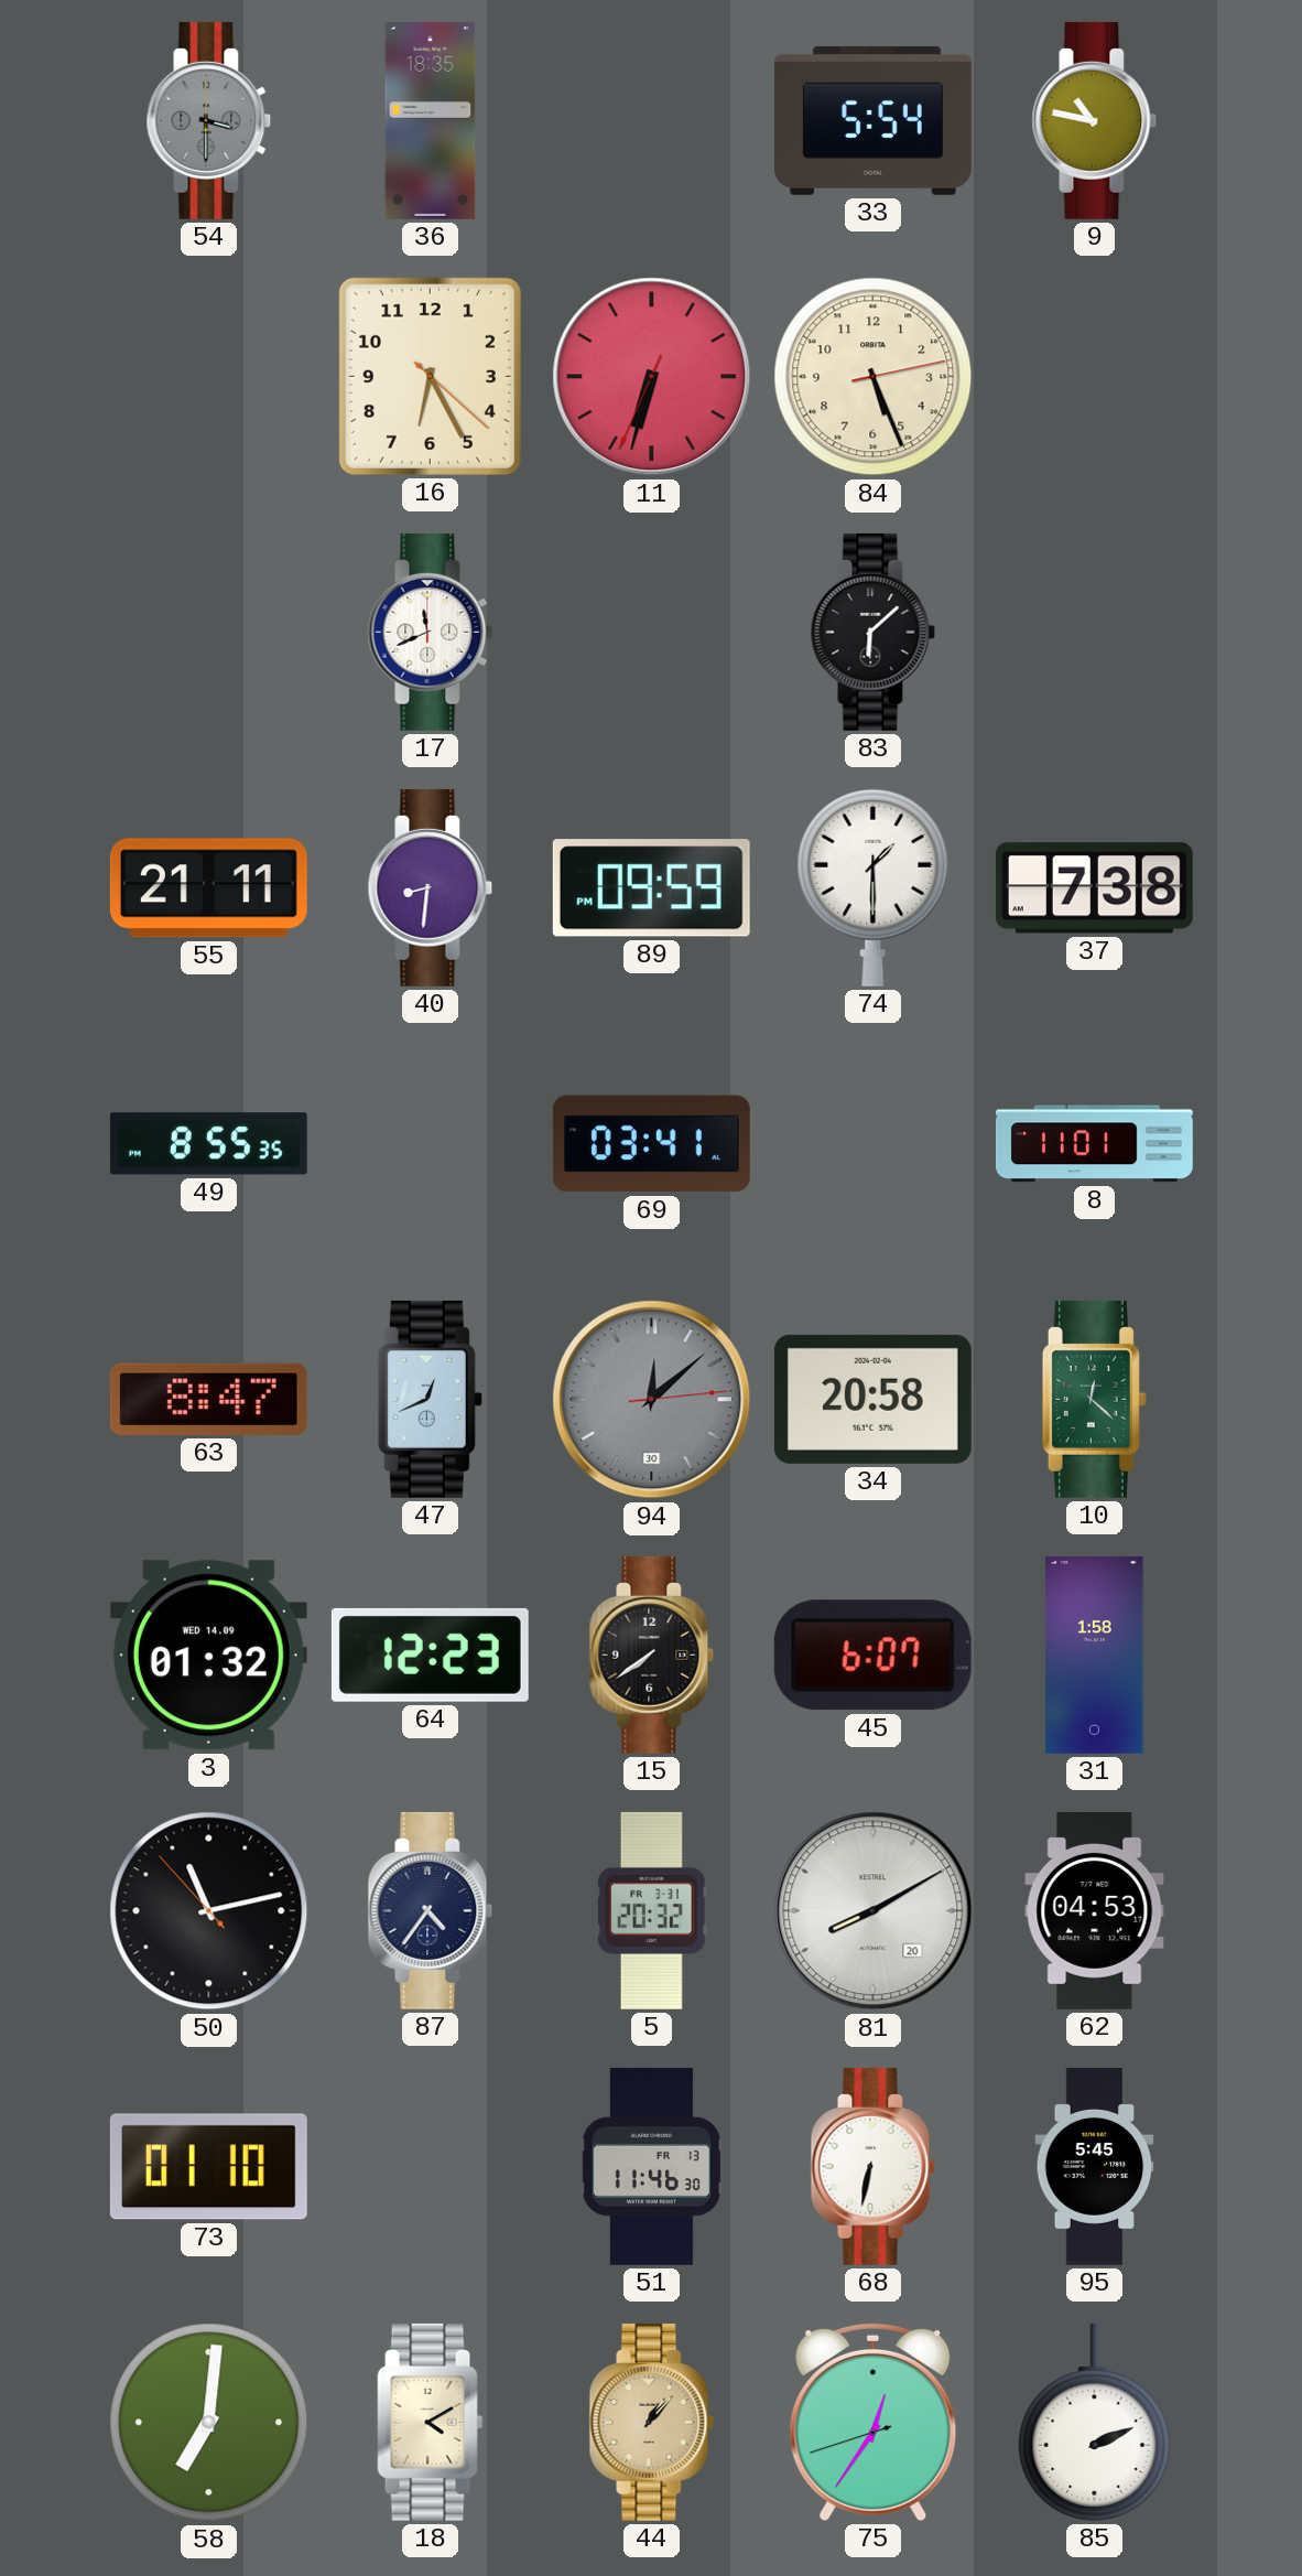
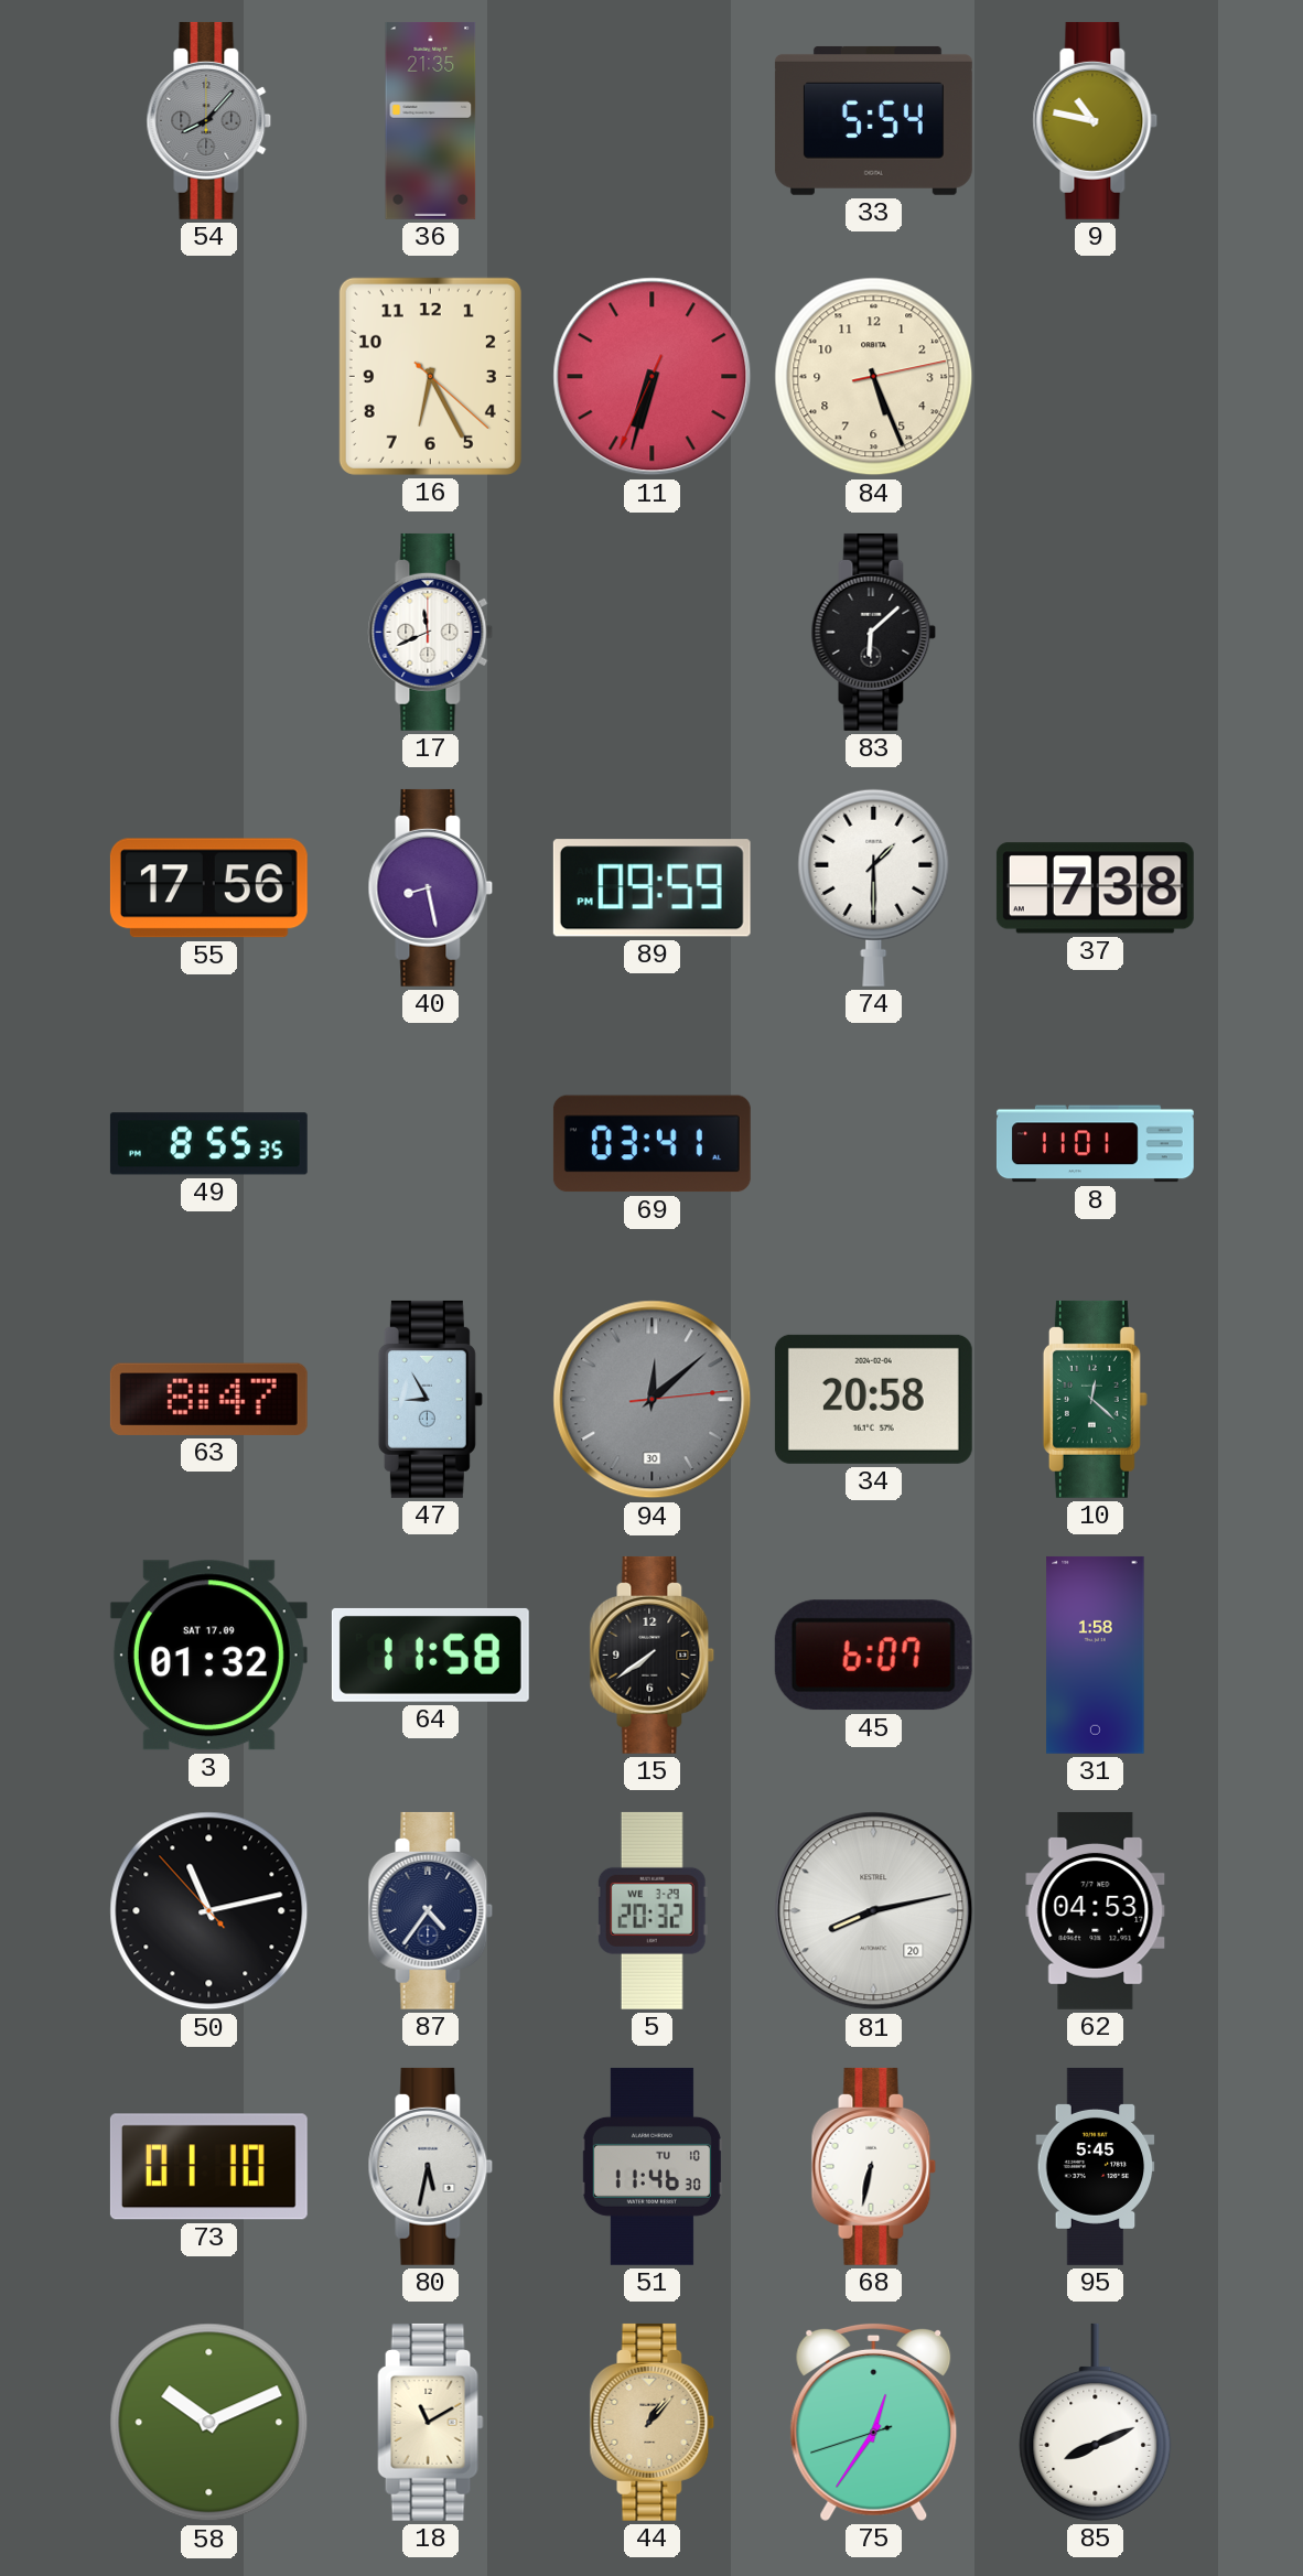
54: 3:30 -> 8:07 (209, 120)
36: 18:35 -> 21:35 (431, 120)
55: 21:11 -> 17:56 (208, 888)
40: 8:31 -> 8:28 (431, 887)
47: 12:41 -> 8:55 (430, 1399)
3 date: WED 14.09 -> SAT 17.09 (208, 1656)
64: 12:23 -> 11:58 (430, 1655)
5 date: FR 3-31 -> WE 3-29 (651, 1910)
81: 8:10 -> 8:13 (874, 1911)
80: none -> 5:32 (431, 2166)
51 date: FR 13 -> TU 10 (651, 2166)
58: 7:01 -> 10:11 (209, 2423)
18: 4:10 -> 11:10 (431, 2422)
85: 2:11 -> 8:11 (1096, 2422)
